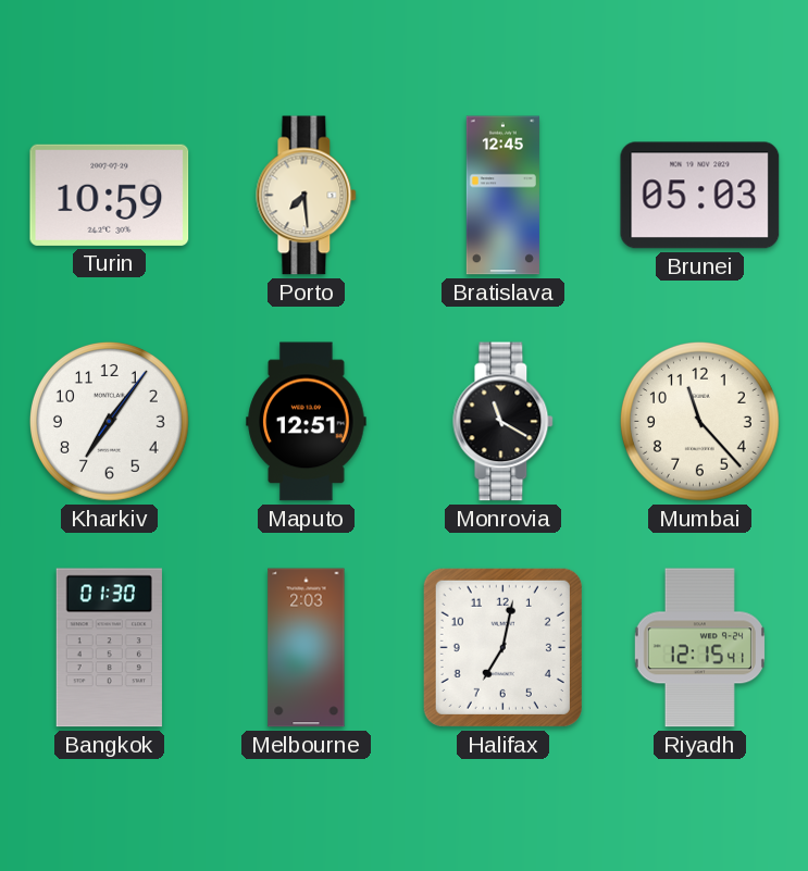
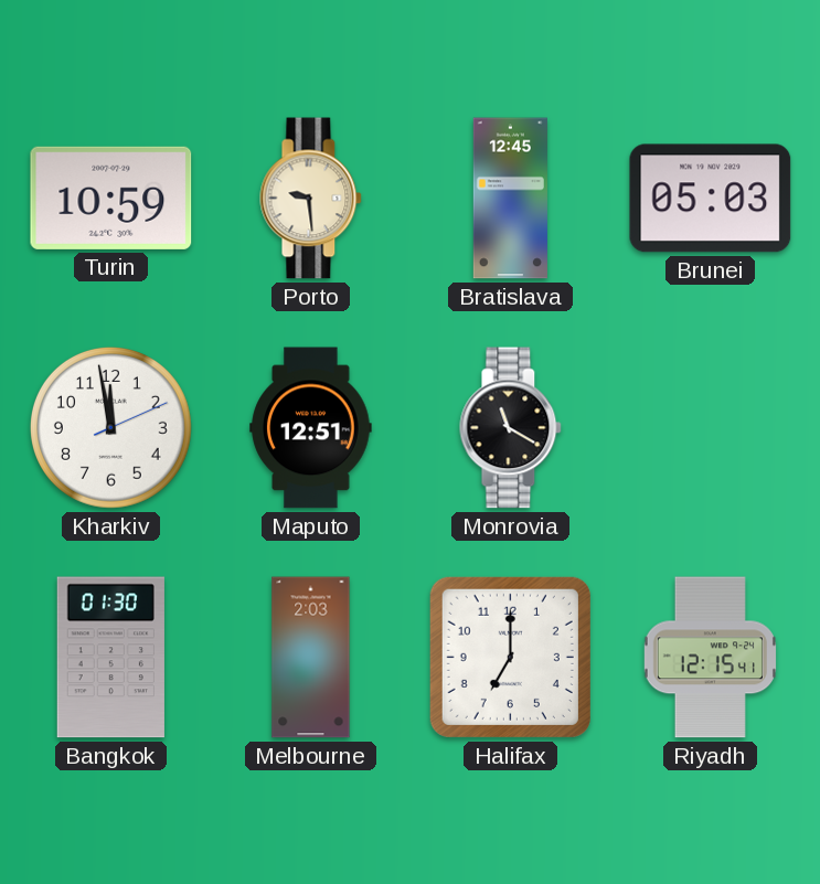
Porto: 7:29 -> 9:29 (311, 199)
Kharkiv: 7:06 -> 11:58 (110, 427)
Mumbai: 11:23 -> none (699, 421)
Halifax: 7:02 -> 7:00 (510, 657)
